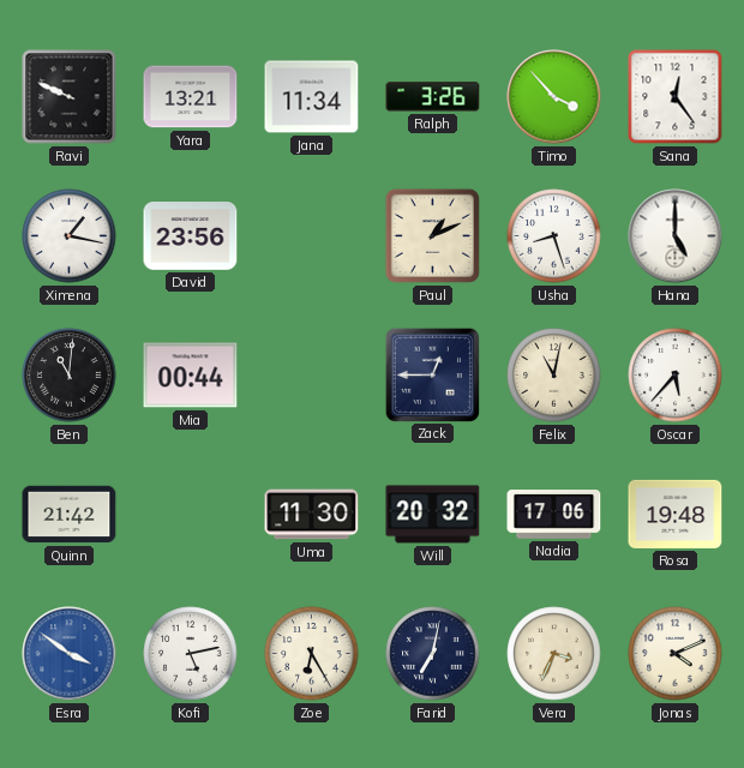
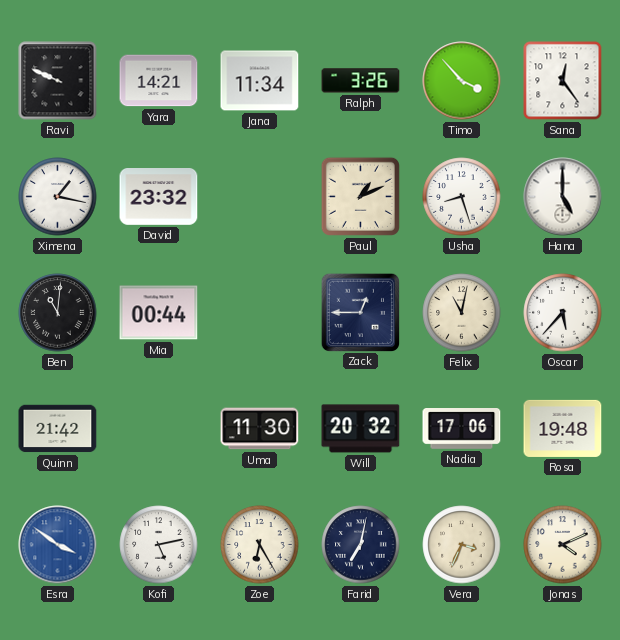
Yara: 13:21 -> 14:21 (159, 81)
David: 23:56 -> 23:32 (159, 197)
